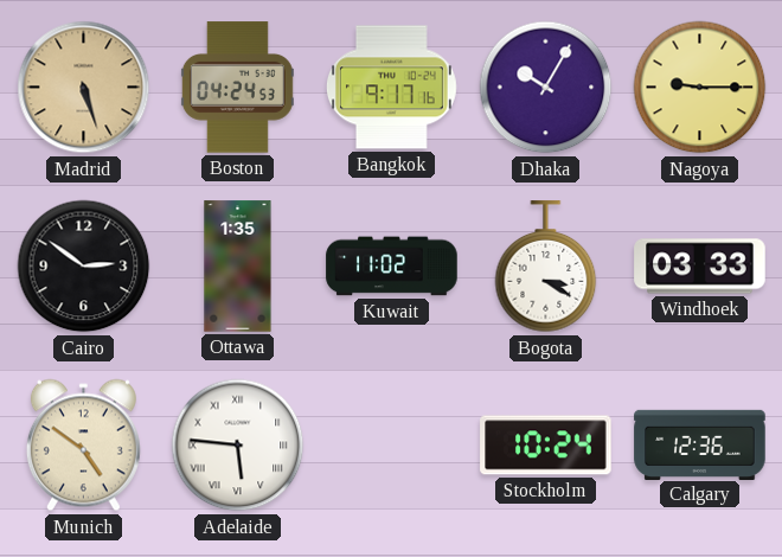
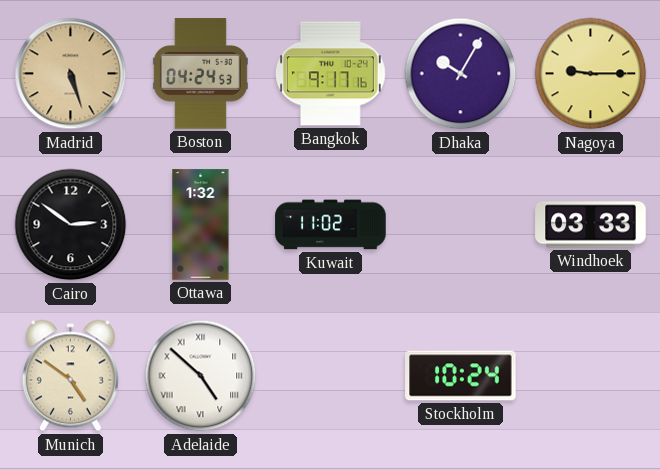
Ottawa: 1:35 -> 1:32 (201, 225)
Bogota: 3:20 -> none (546, 267)
Adelaide: 5:46 -> 4:52 (201, 376)
Calgary: 12:36 -> none (700, 444)
